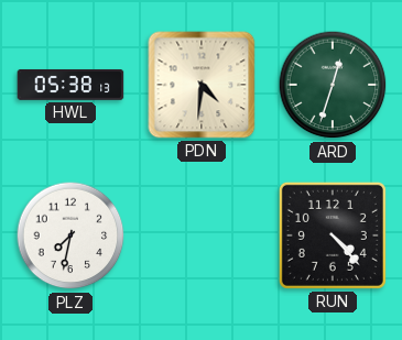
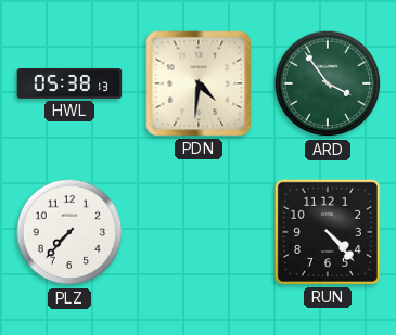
ARD: 12:33 -> 3:54 (328, 83)
PLZ: 7:32 -> 7:37 (69, 232)
